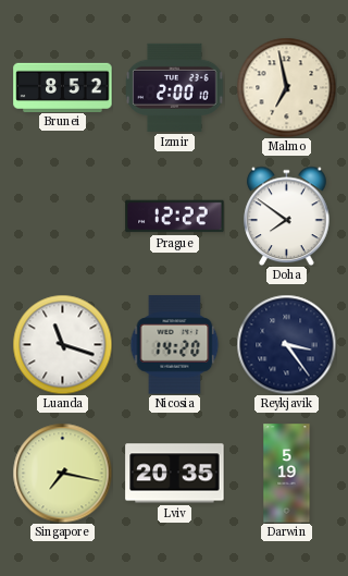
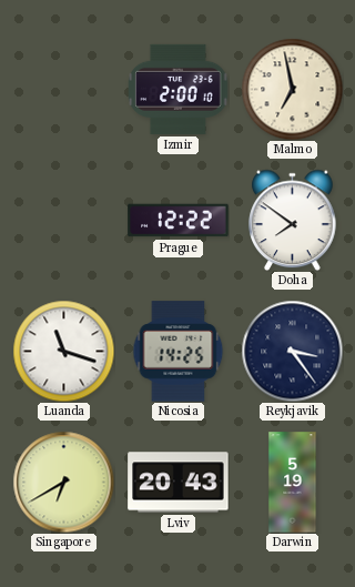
Brunei: 8:52 -> none (63, 87)
Nicosia: 14:20 -> 14:25 (179, 352)
Singapore: 7:17 -> 6:40 (63, 482)
Lviv: 20:35 -> 20:43 (179, 483)
